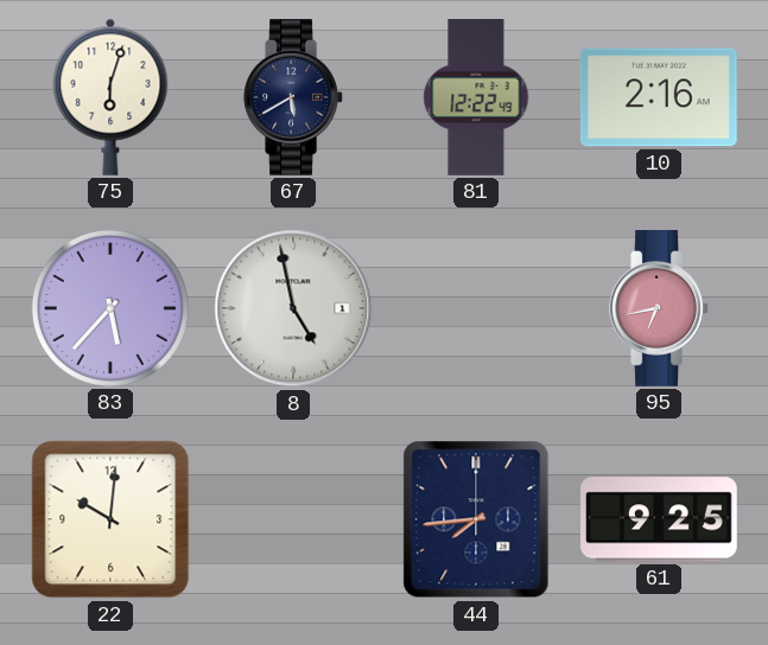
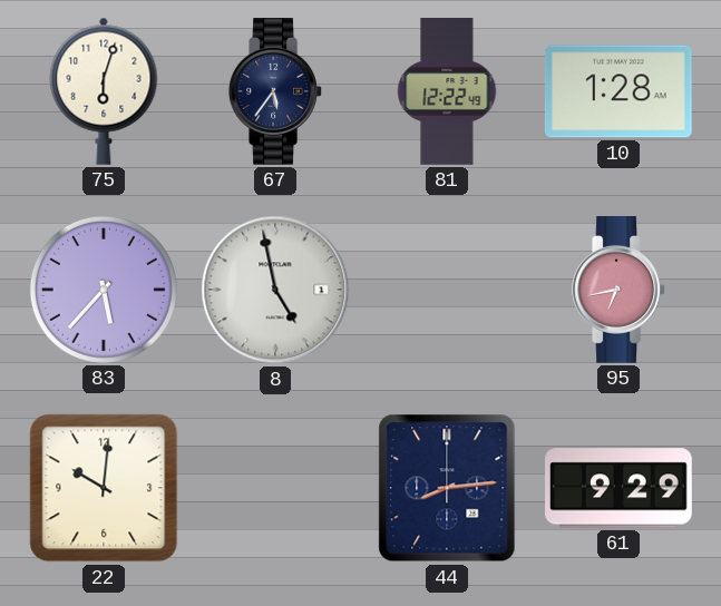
67: 5:40 -> 5:36 (275, 92)
10: 2:16 -> 1:28 (618, 91)
44: 7:44 -> 8:14 (447, 488)
61: 9:25 -> 9:29 (620, 488)
